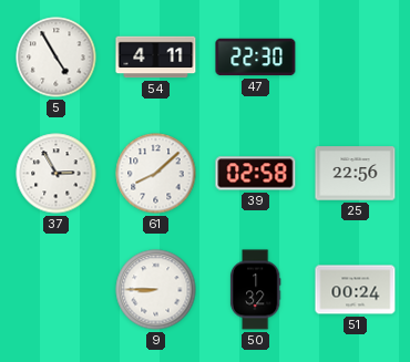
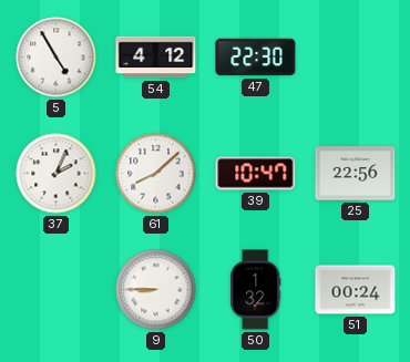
54: 4:11 -> 4:12 (156, 58)
37: 2:55 -> 2:04 (57, 174)
39: 02:58 -> 10:47 (256, 174)
